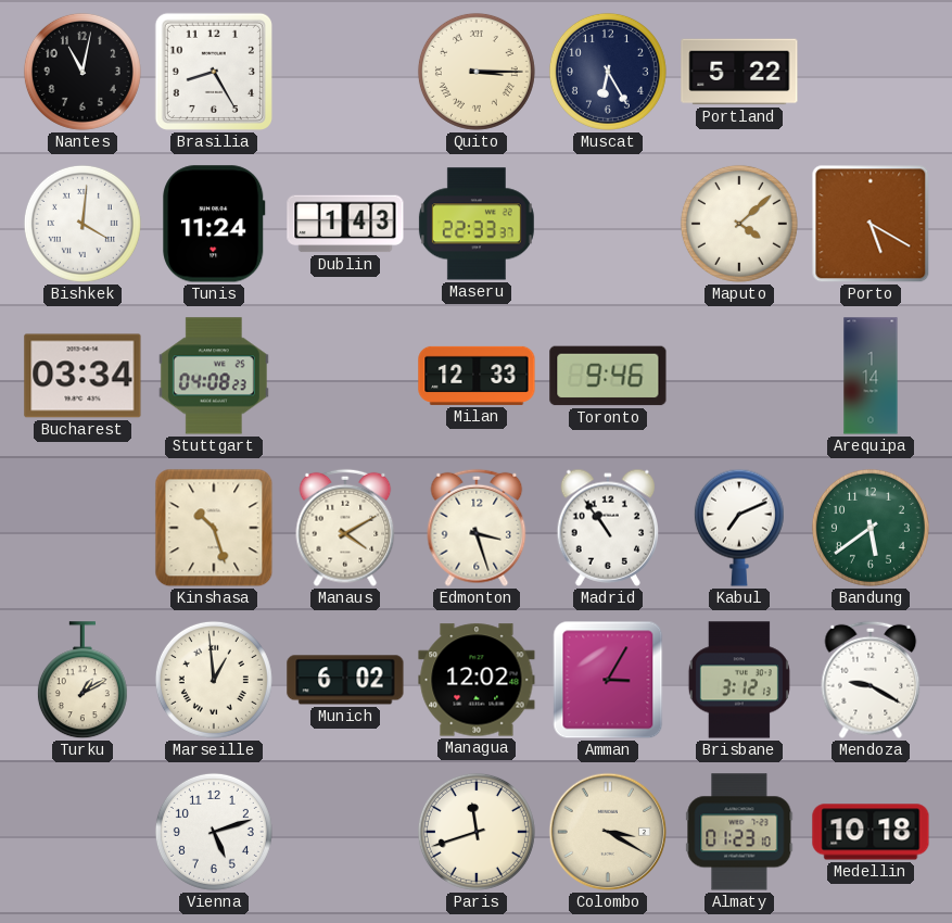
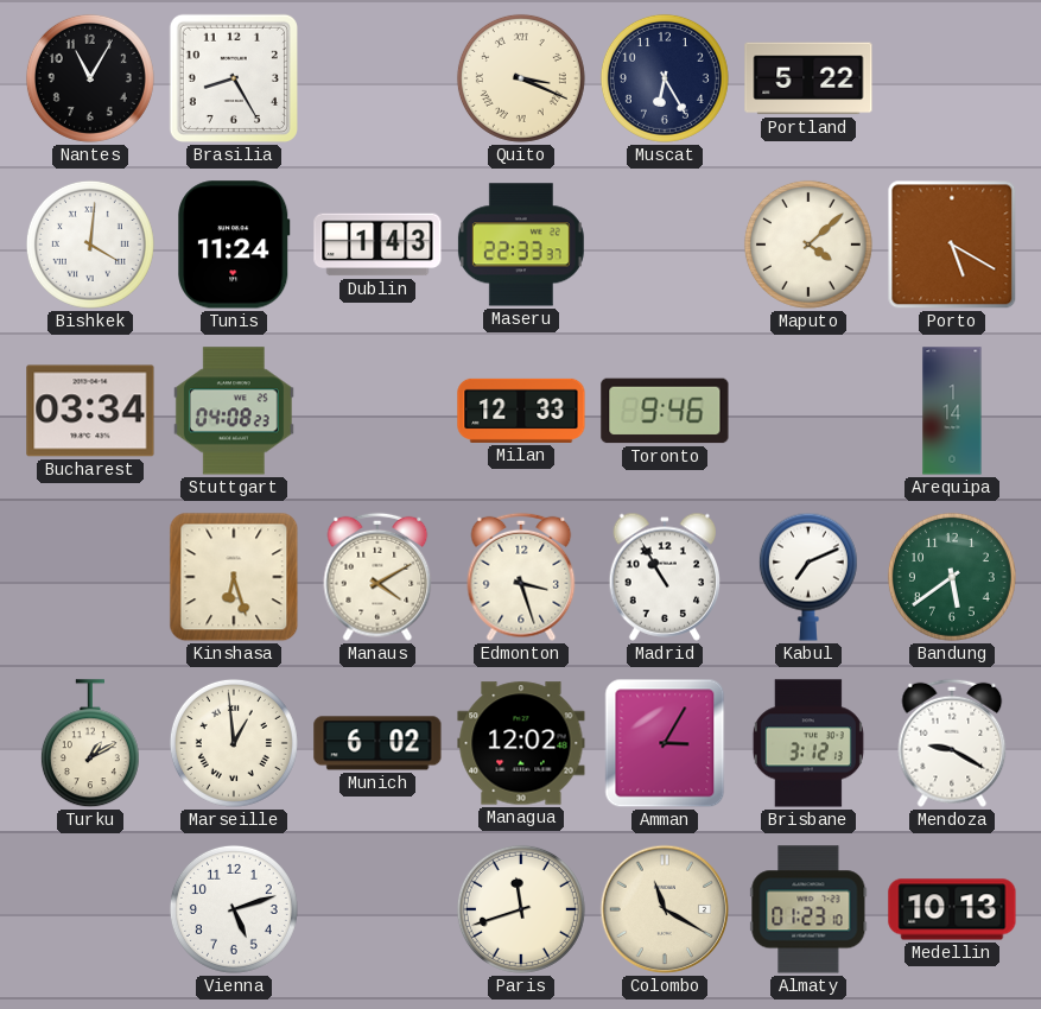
Nantes: 11:02 -> 11:05 (90, 78)
Quito: 3:15 -> 3:19 (521, 78)
Kinshasa: 10:27 -> 6:27 (234, 577)
Madrid: 10:54 -> 10:55 (665, 577)
Colombo: 3:20 -> 11:20 (665, 909)
Medellin: 10:18 -> 10:13 (952, 909)
